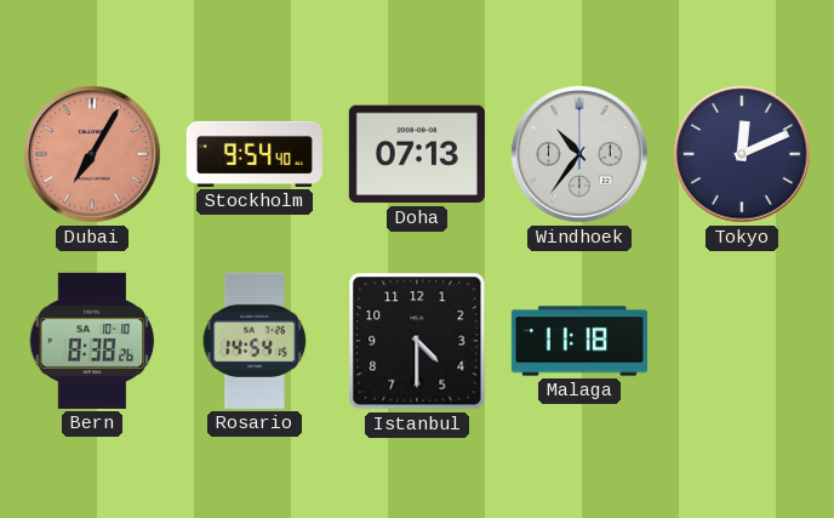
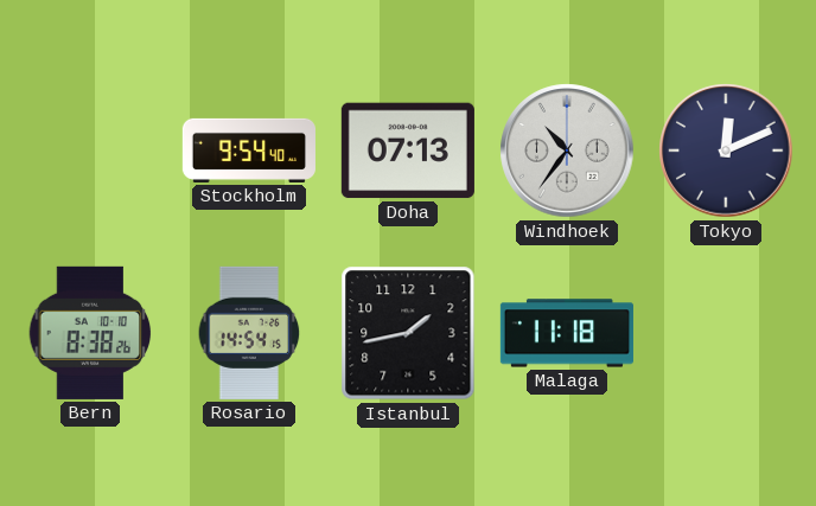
Dubai: 7:05 -> none (92, 154)
Istanbul: 4:30 -> 1:43 (408, 333)
